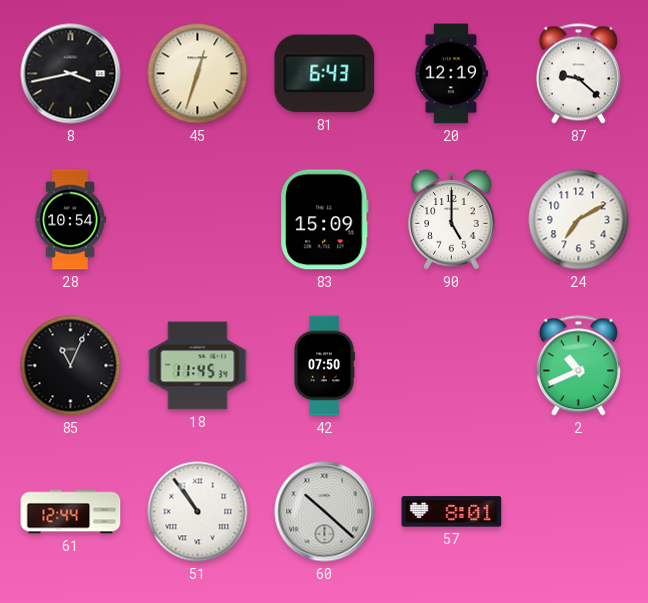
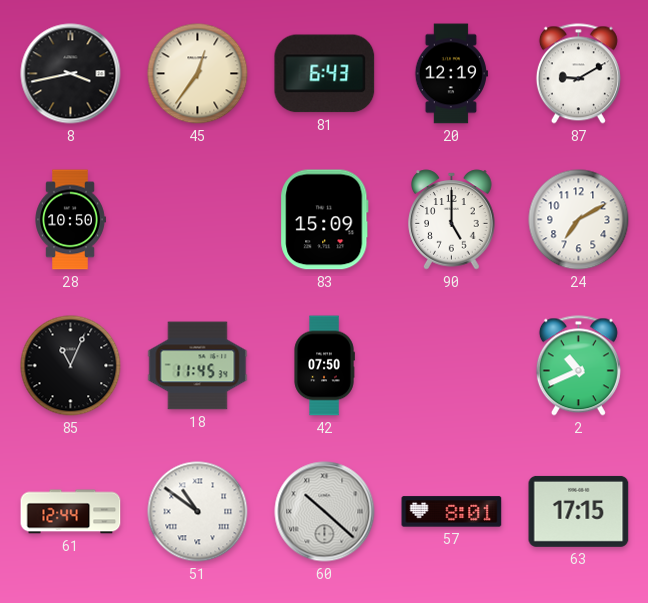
45: 12:33 -> 12:36 (198, 74)
87: 9:22 -> 9:10 (578, 74)
28: 10:54 -> 10:50 (70, 220)
51: 10:54 -> 10:51 (198, 512)
63: none -> 17:15 (579, 511)
